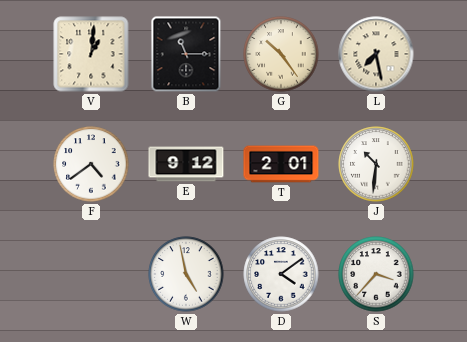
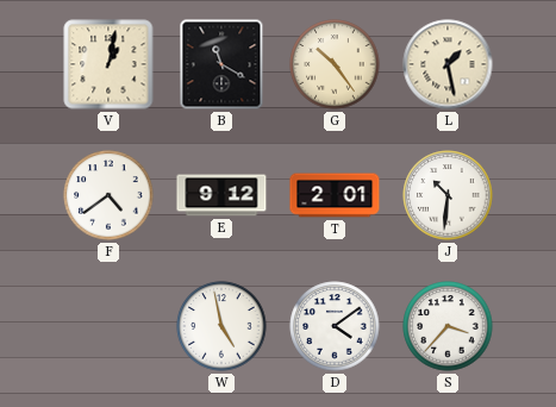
V: 1:01 -> 1:02 (108, 64)
B: 11:15 -> 11:20 (221, 64)
L: 7:28 -> 1:28 (448, 64)
